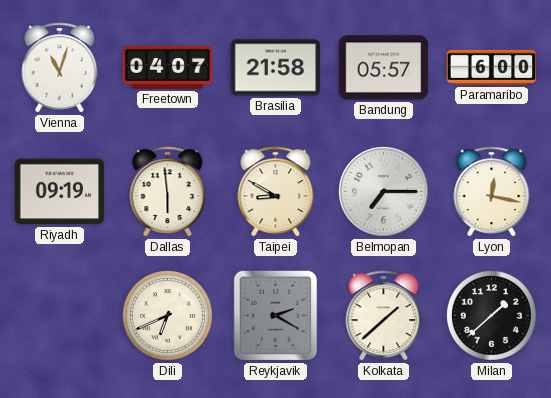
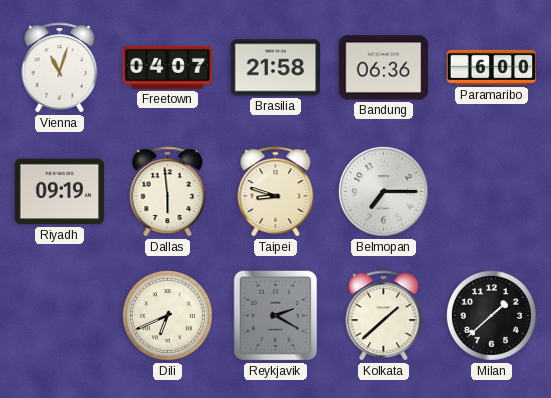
Bandung: 05:57 -> 06:36 (384, 68)
Taipei: 8:50 -> 8:48 (276, 192)
Lyon: 12:17 -> none (492, 192)
